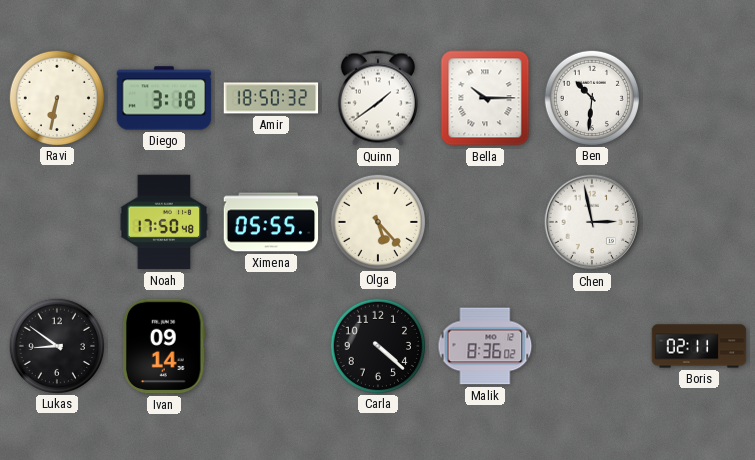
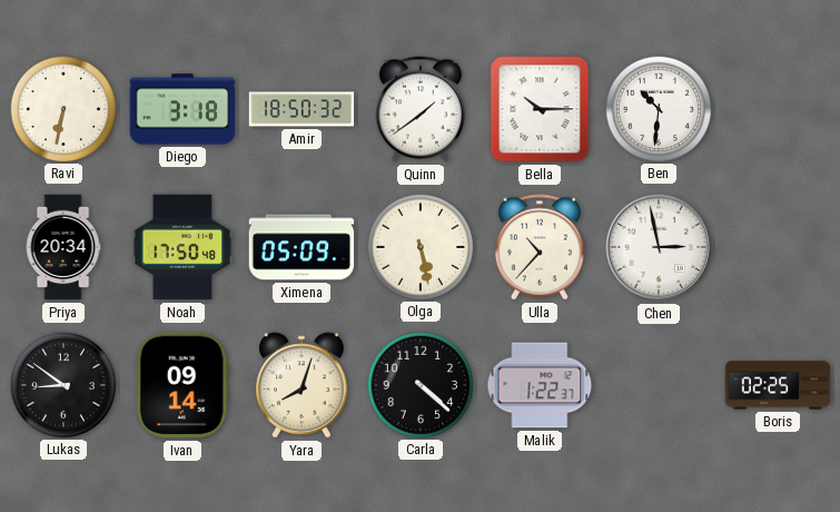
Priya: none -> 20:34 (63, 247)
Ximena: 05:55 -> 05:09 (302, 247)
Olga: 5:23 -> 5:28 (419, 246)
Ulla: none -> 10:37 (540, 247)
Yara: none -> 8:03 (302, 385)
Malik: 8:36 -> 1:22 (540, 385)
Boris: 02:11 -> 02:25 (778, 385)
